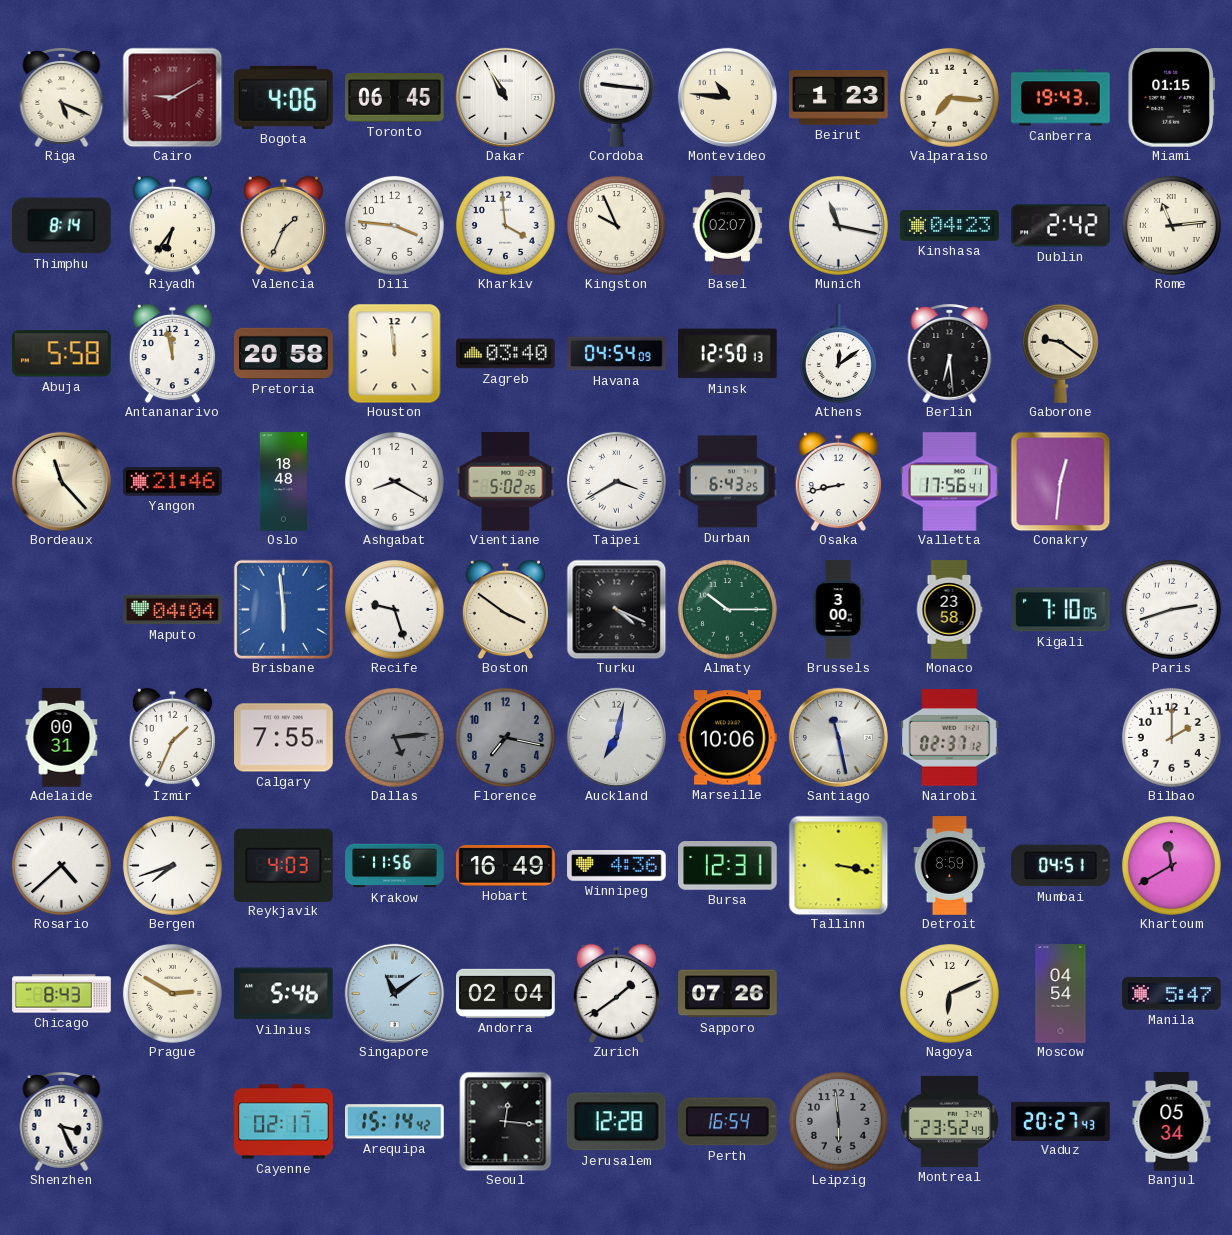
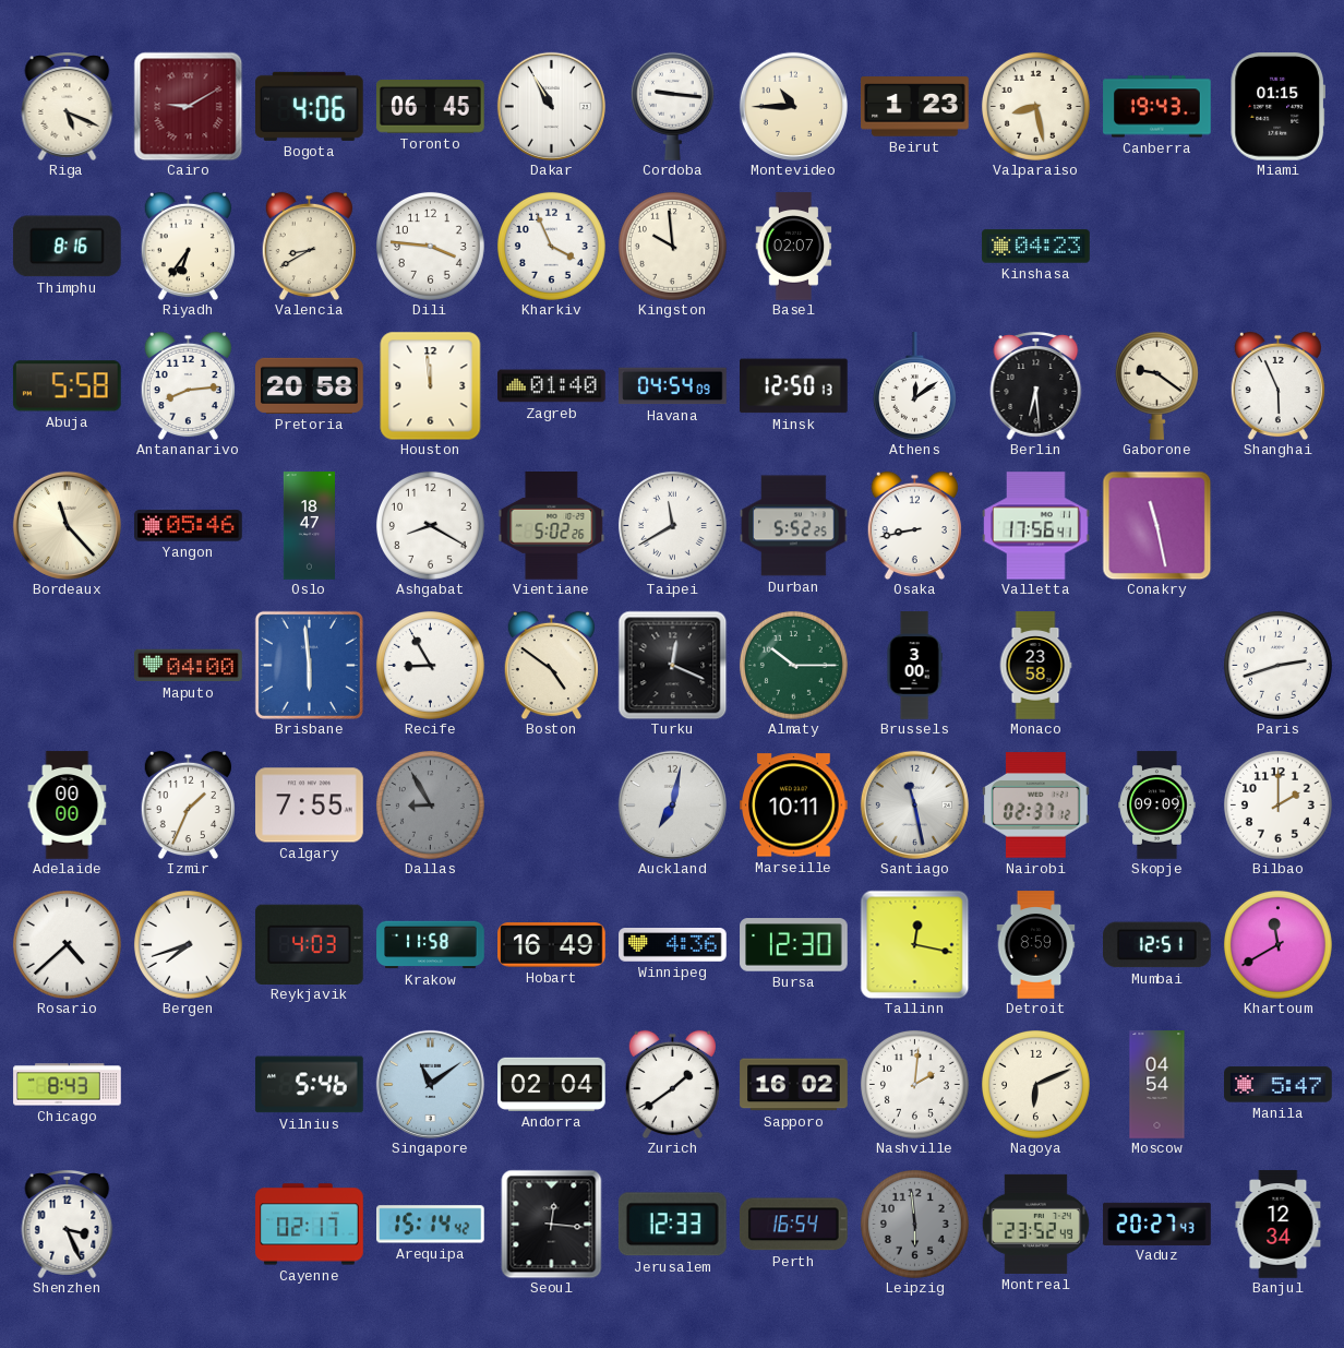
Montevideo: 10:46 -> 10:45 (793, 106)
Valparaiso: 7:16 -> 8:28 (1035, 106)
Thimphu: 8:14 -> 8:16 (67, 247)
Valencia: 1:34 -> 8:40 (309, 246)
Kharkiv: 3:59 -> 3:56 (551, 246)
Kingston: 9:56 -> 9:59 (672, 246)
Munich: 11:17 -> none (838, 225)
Dublin: 2:42 -> none (1061, 226)
Rome: 11:14 -> none (1171, 225)
Antananarivo: 11:58 -> 8:14 (188, 385)
Zagreb: 03:40 -> 01:40 (552, 386)
Shanghai: none -> 5:56 (1277, 385)
Yangon: 21:46 -> 05:46 (189, 526)
Oslo: 18:48 -> 18:47 (309, 526)
Taipei: 3:40 -> 11:40 (672, 525)
Durban: 6:43 -> 5:52 (794, 526)
Conakry: 12:31 -> 11:28 (1156, 525)
Maputo: 04:04 -> 04:00 (189, 666)
Recife: 9:27 -> 8:55 (430, 665)
Boston: 3:51 -> 4:51 (551, 665)
Turku: 4:19 -> 12:19 (672, 665)
Kigali: 7:10 -> none (1061, 610)
Adelaide: 00:31 -> 00:00 (68, 806)
Dallas: 5:14 -> 8:55 (430, 804)
Florence: 7:17 -> none (505, 737)
Marseille: 10:06 -> 10:11 (794, 806)
Skopje: none -> 09:09 (1157, 806)
Krakow: 11:56 -> 11:58 (431, 945)
Bursa: 12:31 -> 12:30 (794, 945)
Tallinn: 3:17 -> 12:17 (914, 944)
Mumbai: 04:51 -> 12:51 (1157, 945)
Prague: 2:50 -> none (172, 993)
Sapporo: 07:26 -> 16:02 (794, 1085)
Nashville: none -> 2:01 (914, 1084)
Jerusalem: 12:28 -> 12:33 (672, 1225)
Banjul: 05:34 -> 12:34 (1279, 1225)
